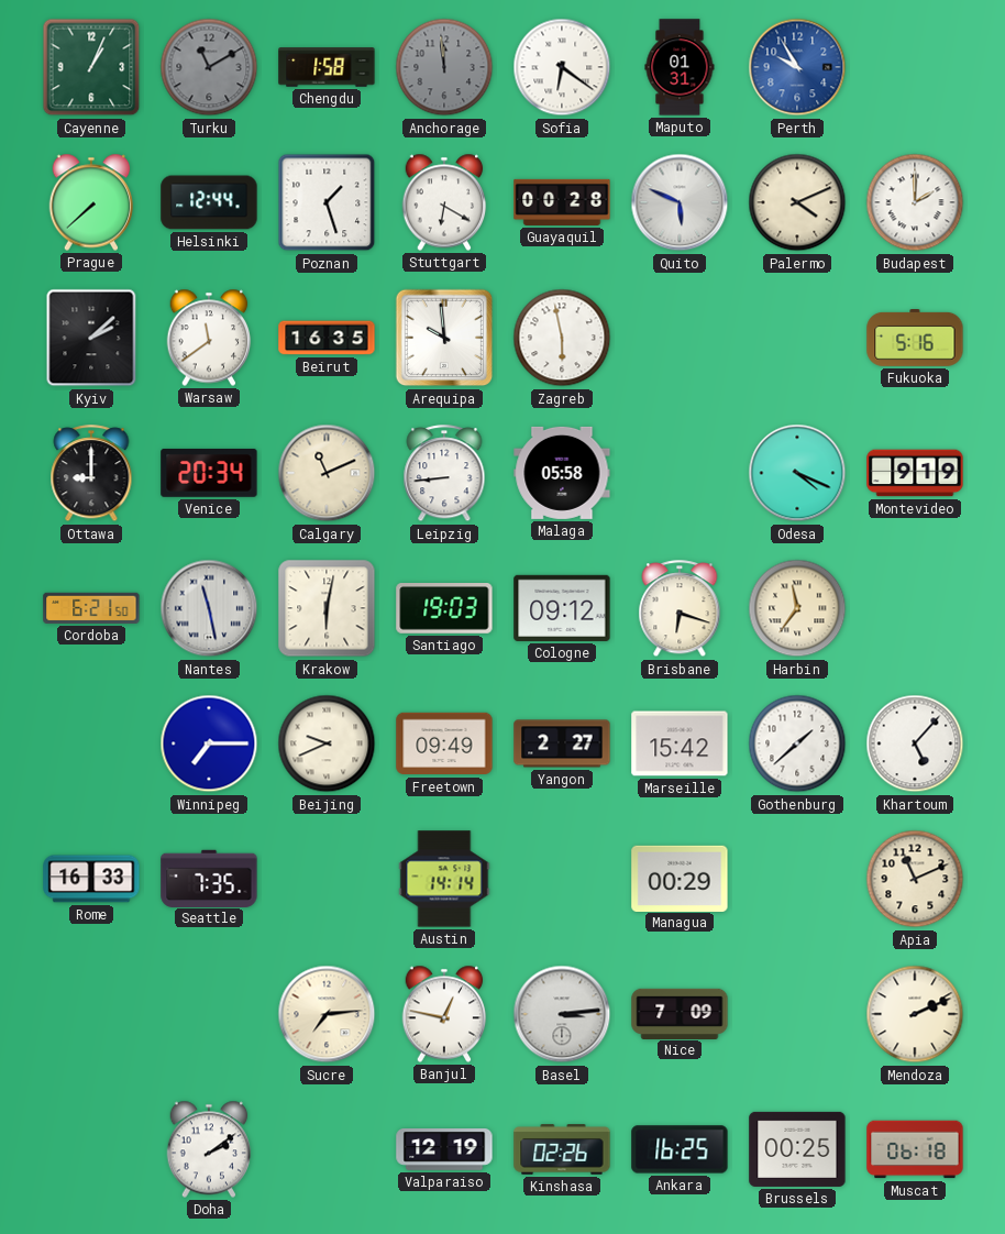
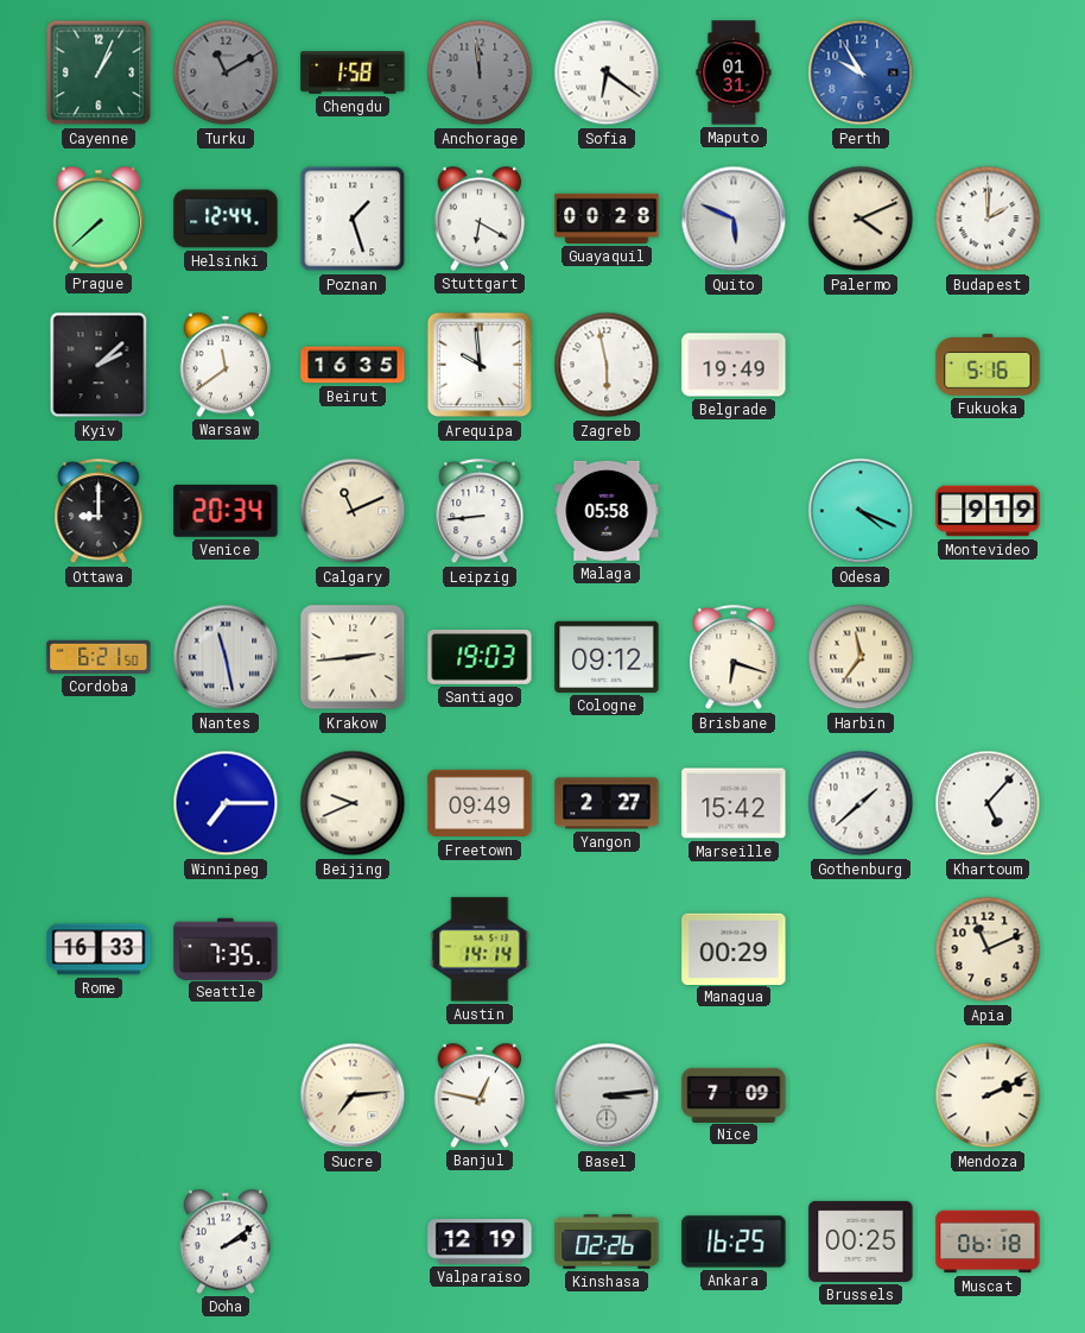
Belgrade: none -> 19:49 (734, 365)
Krakow: 6:02 -> 2:44 (353, 657)
